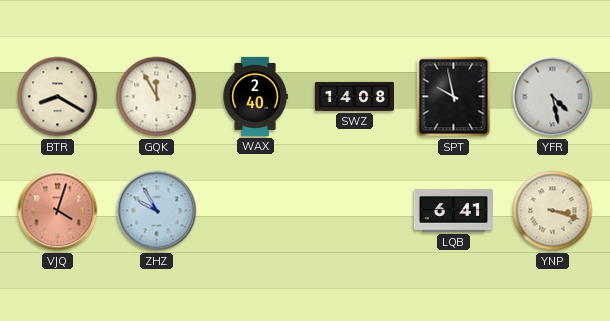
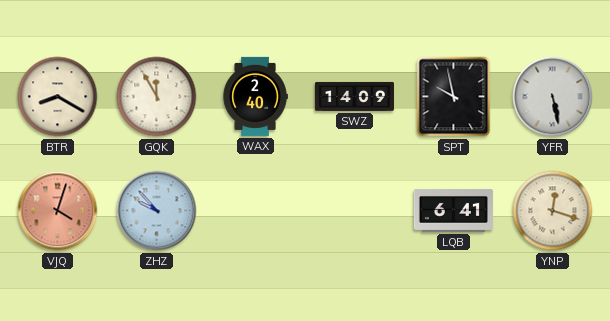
SWZ: 14:08 -> 14:09 (354, 96)
YFR: 4:28 -> 5:28 (553, 97)
ZHZ: 9:55 -> 9:53 (157, 211)
YNP: 3:18 -> 12:18 (553, 211)
